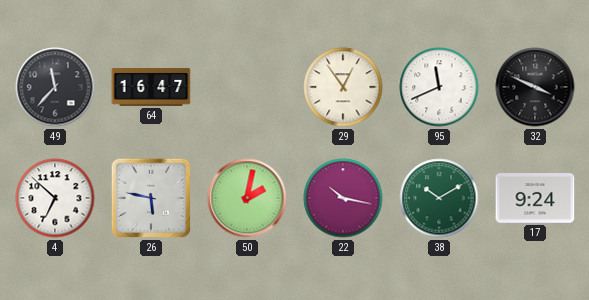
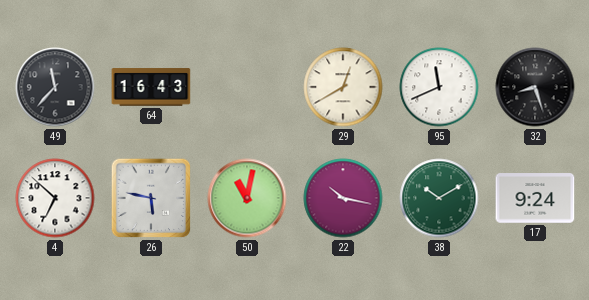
64: 16:47 -> 16:43 (151, 87)
29: 12:54 -> 12:40 (343, 87)
32: 3:49 -> 8:27 (535, 87)
50: 2:02 -> 11:02 (247, 198)
